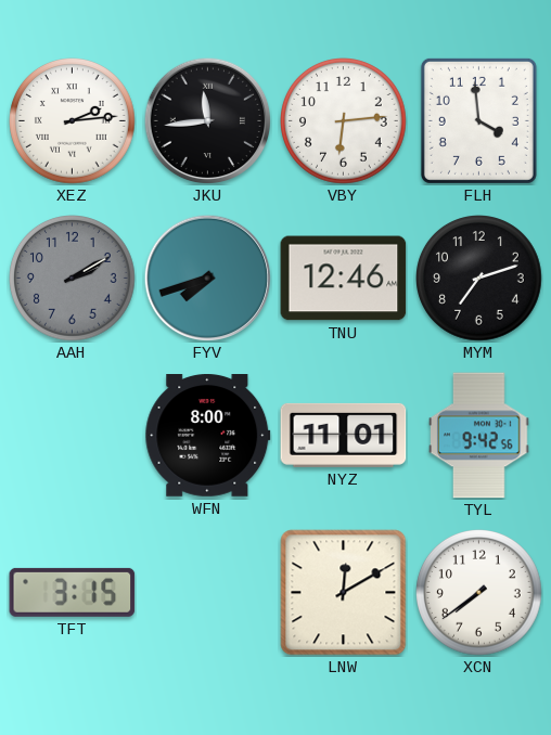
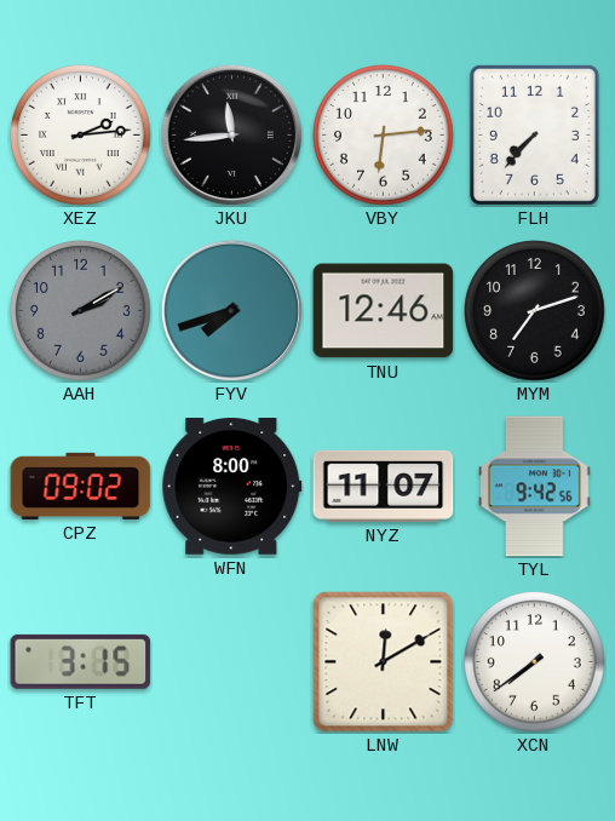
FLH: 3:59 -> 7:37 (534, 134)
CPZ: none -> 09:02 (81, 486)
NYZ: 11:01 -> 11:07 (384, 486)
